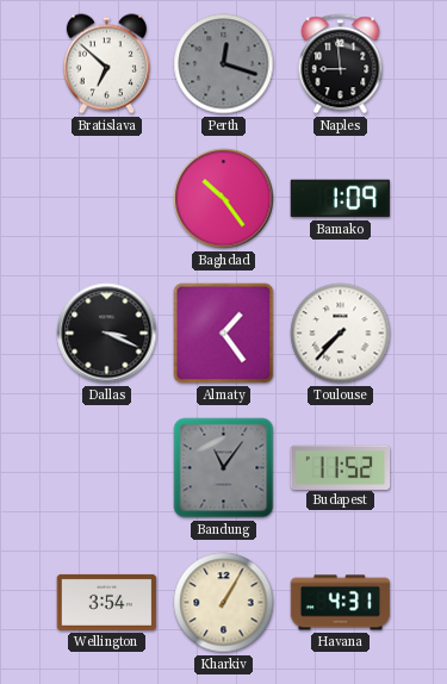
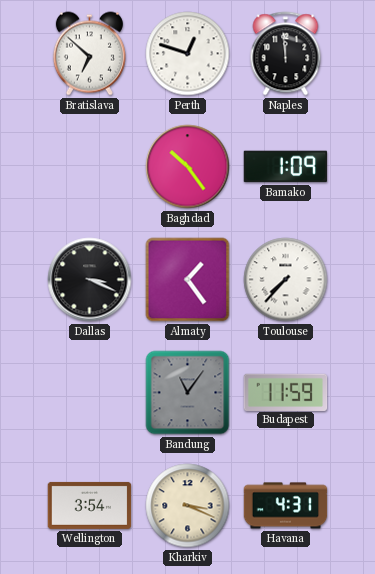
Perth: 12:18 -> 12:48 (188, 54)
Perth dial: grey -> white (188, 54)
Naples: 8:59 -> 11:59 (286, 54)
Budapest: 11:52 -> 11:59 (286, 392)
Kharkiv: 1:05 -> 3:19 (188, 506)
